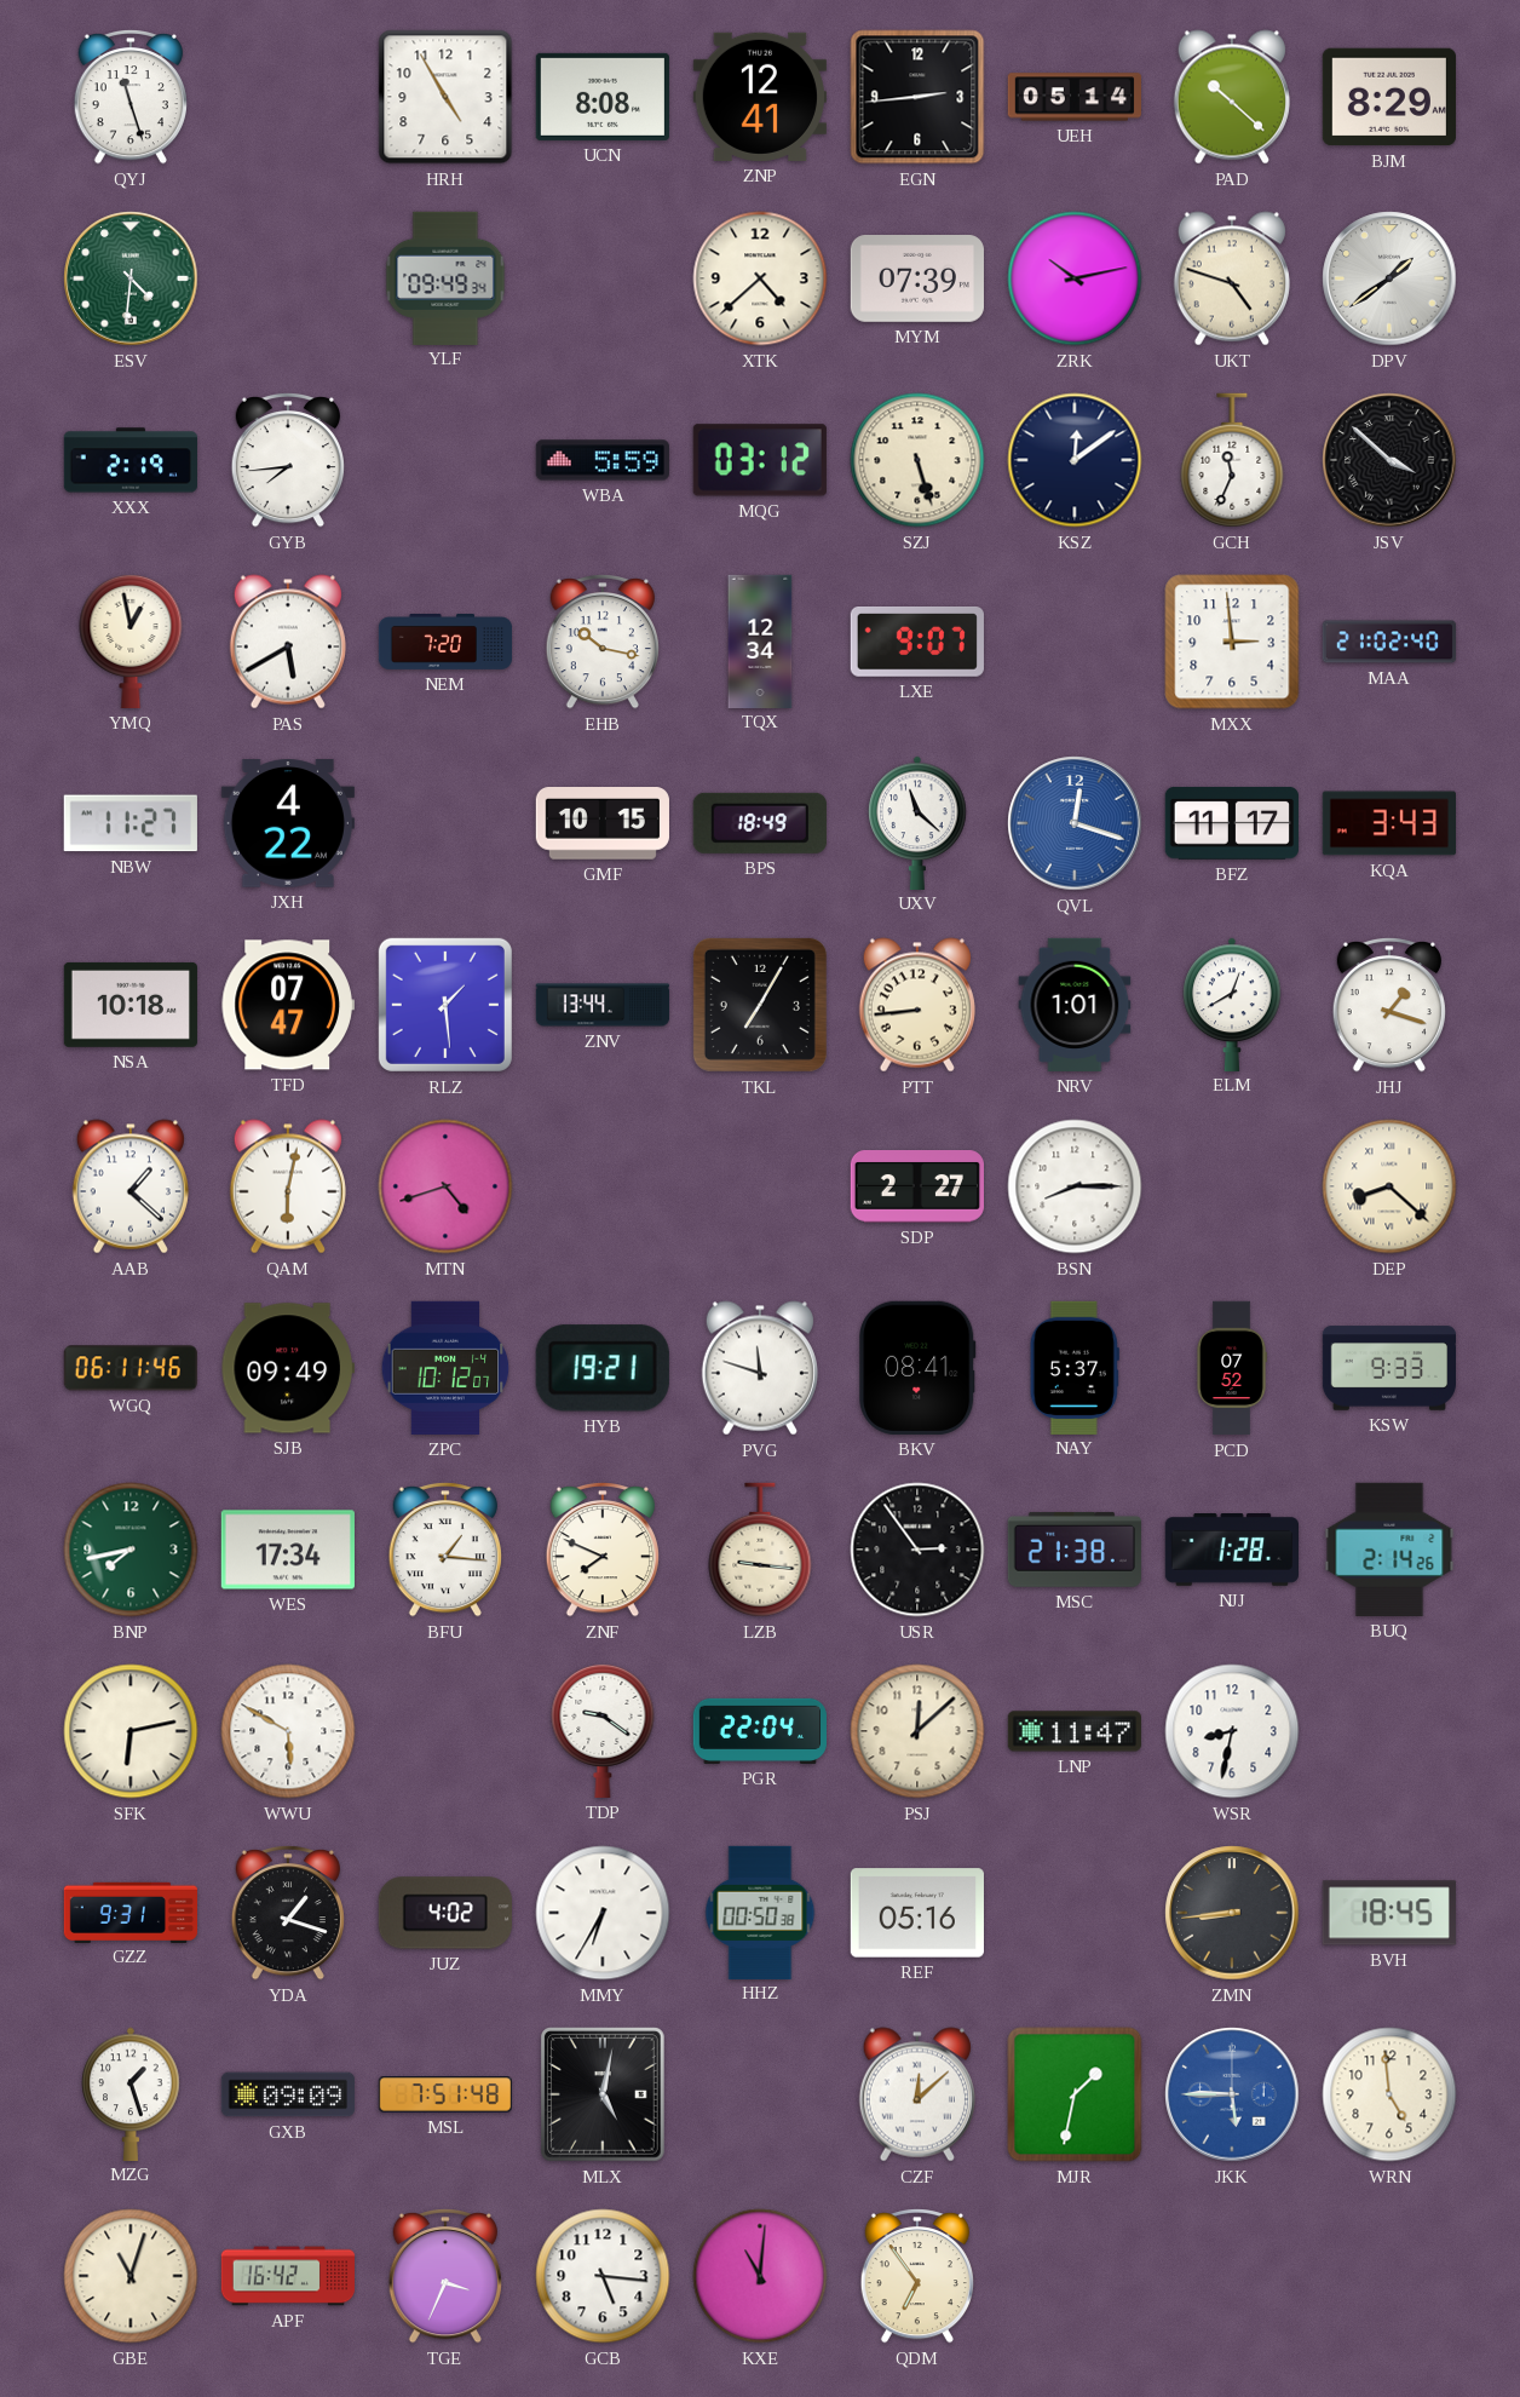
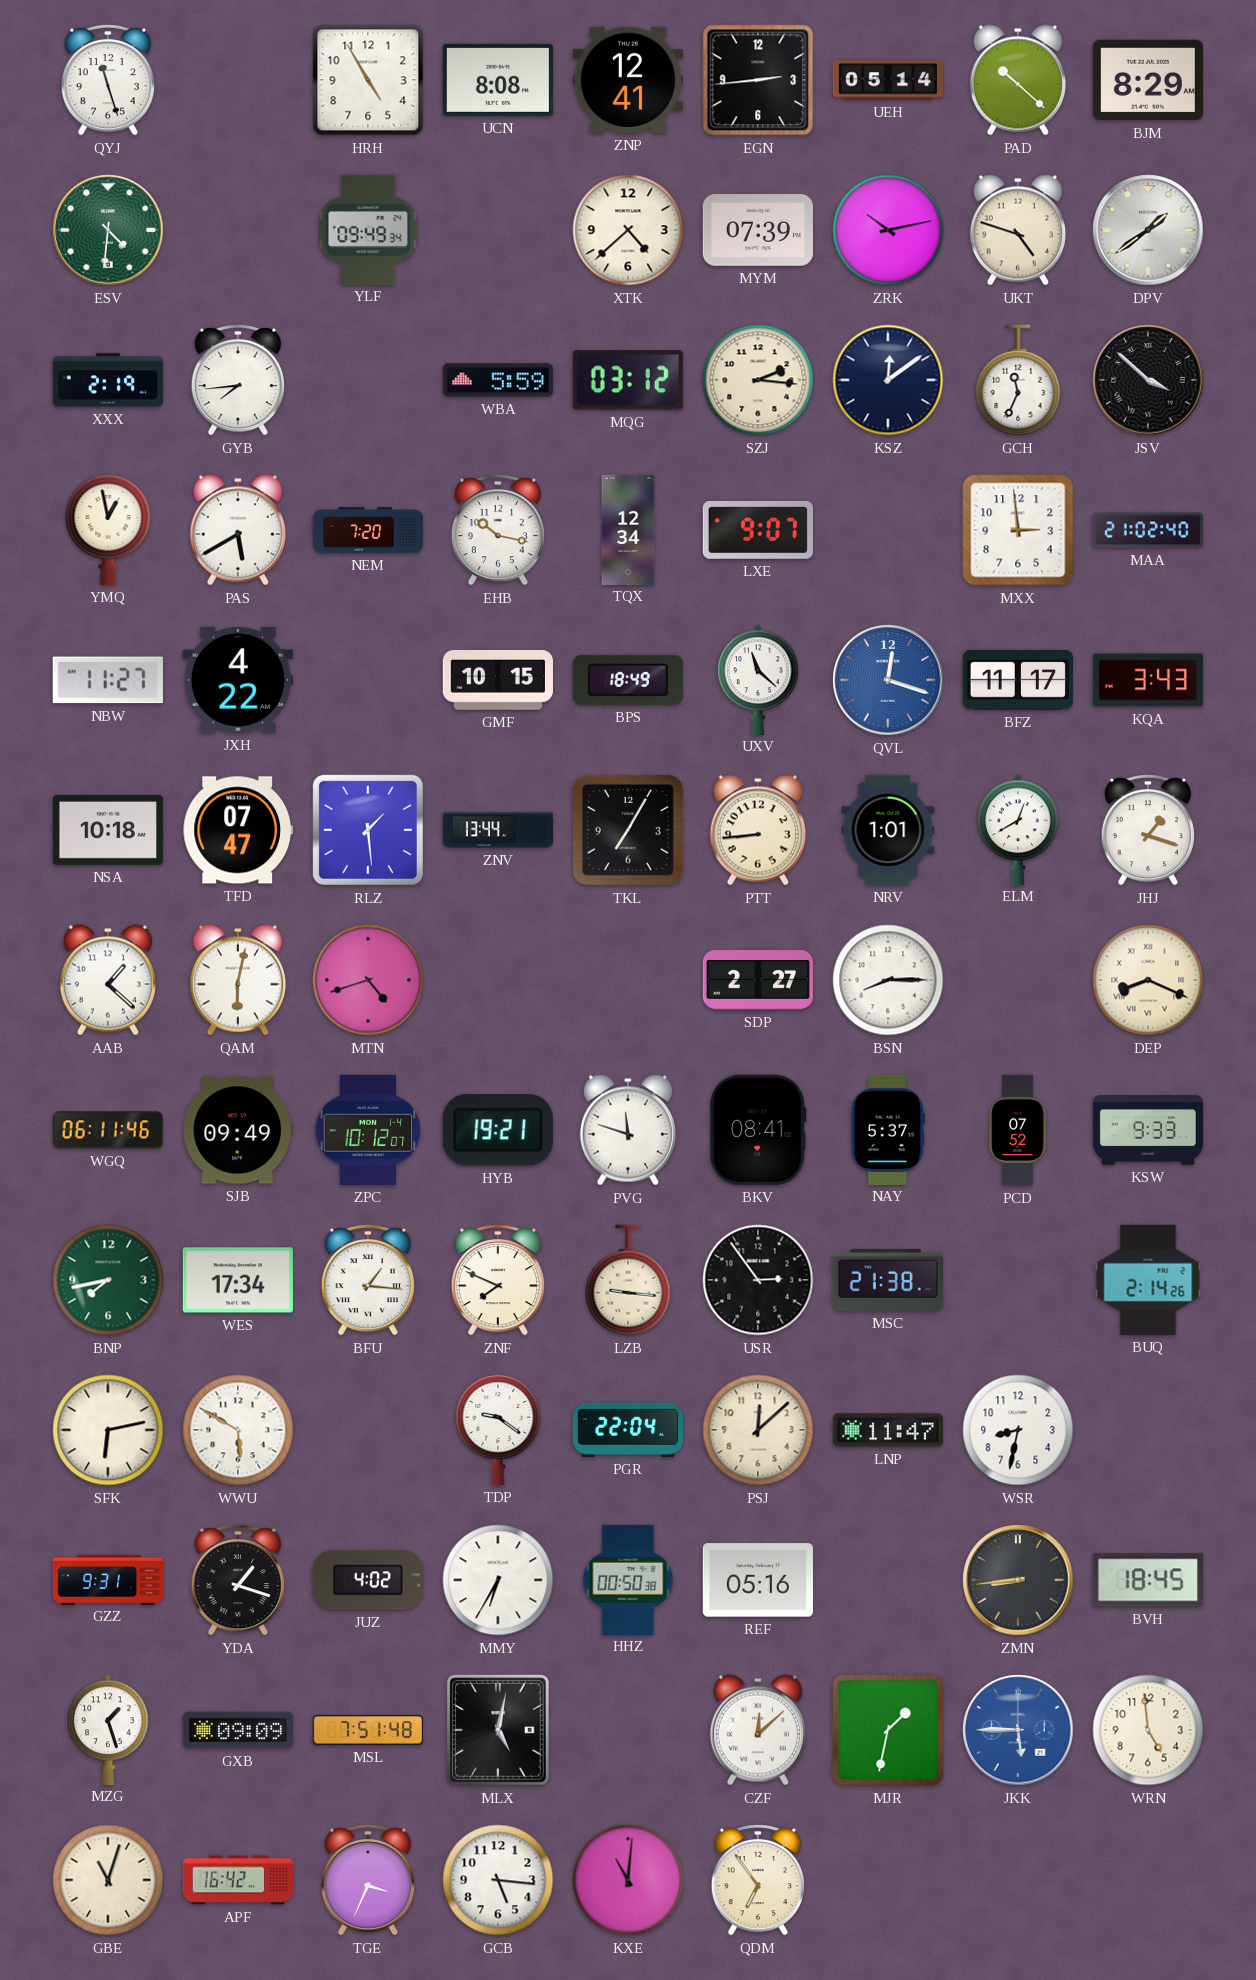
SZJ: 5:27 -> 2:16 (758, 380)
DEP: 8:22 -> 8:19 (1148, 980)
NJJ: 1:28 -> none (1231, 1551)
